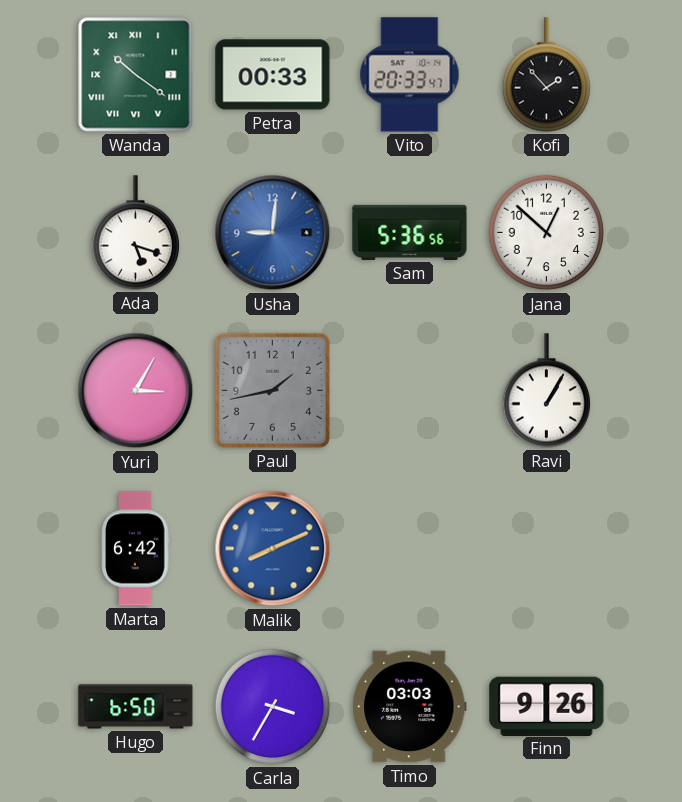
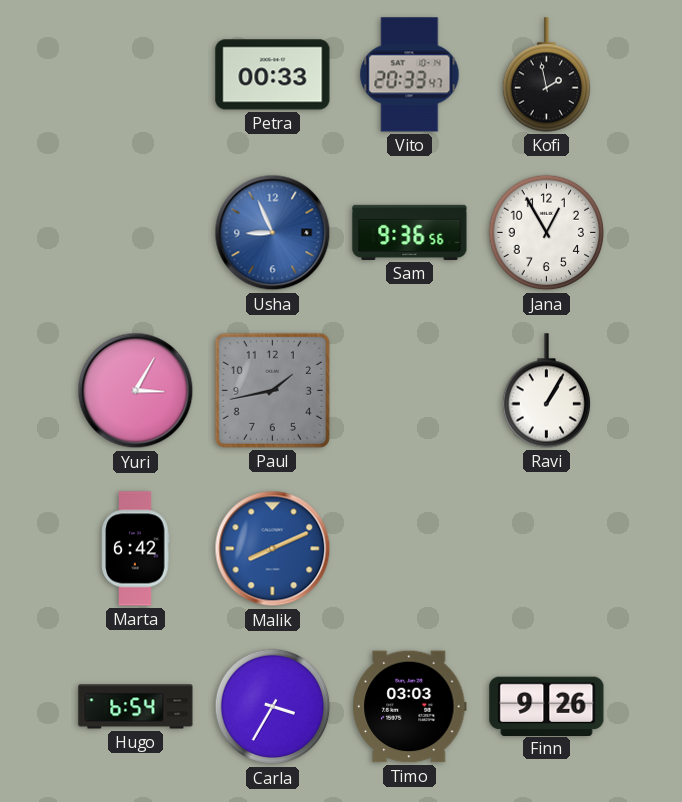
Wanda: 10:21 -> none (136, 75)
Kofi: 1:53 -> 1:58 (546, 75)
Ada: 5:18 -> none (135, 233)
Usha: 9:01 -> 8:56 (273, 233)
Sam: 5:36 -> 9:36 (410, 232)
Jana: 12:52 -> 12:55 (547, 233)
Hugo: 6:50 -> 6:54 (136, 707)
